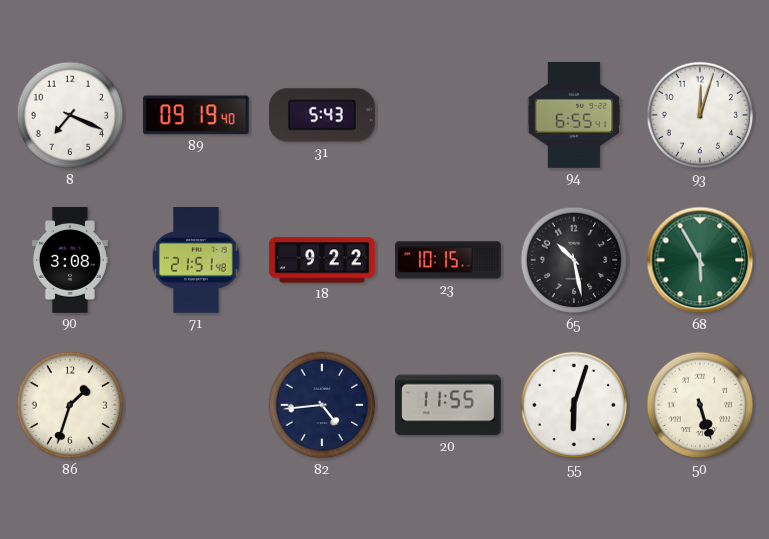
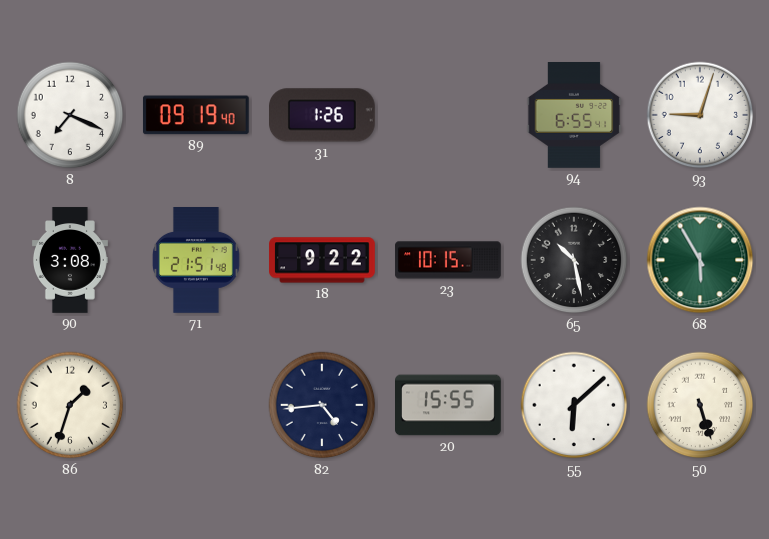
31: 5:43 -> 1:26 (323, 115)
93: 12:03 -> 9:03 (700, 115)
20: 11:55 -> 15:55 (449, 405)
55: 6:03 -> 6:08 (574, 405)
